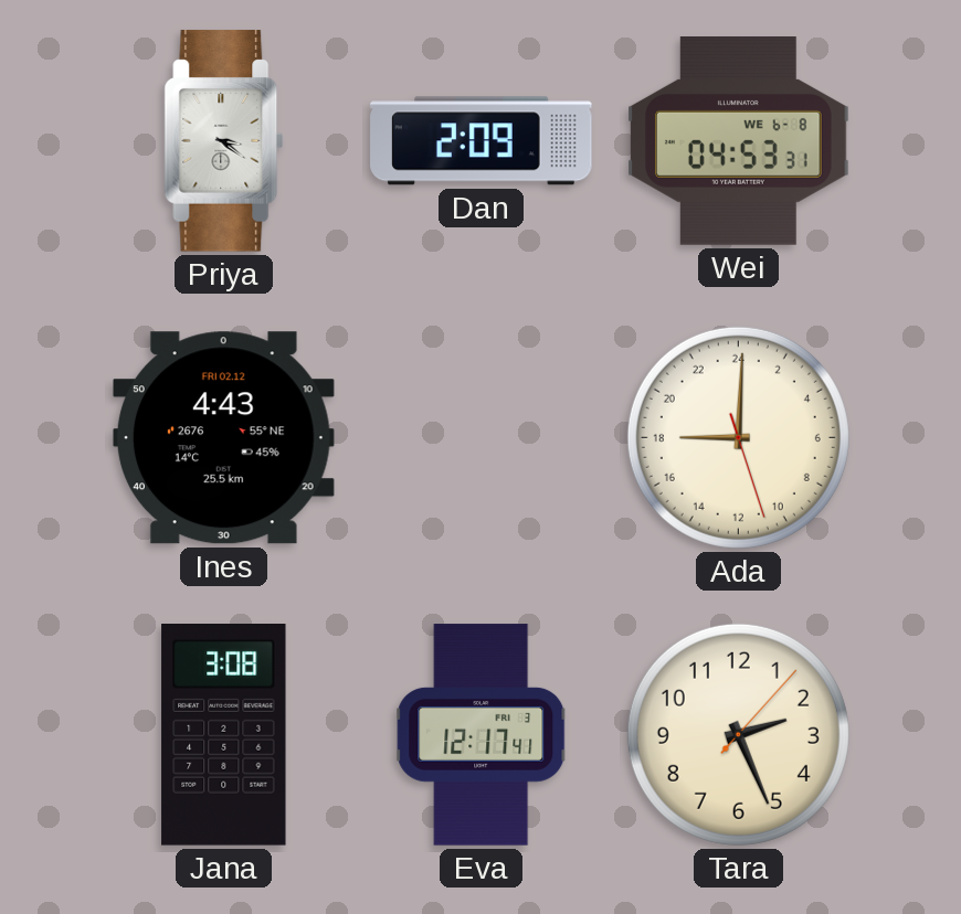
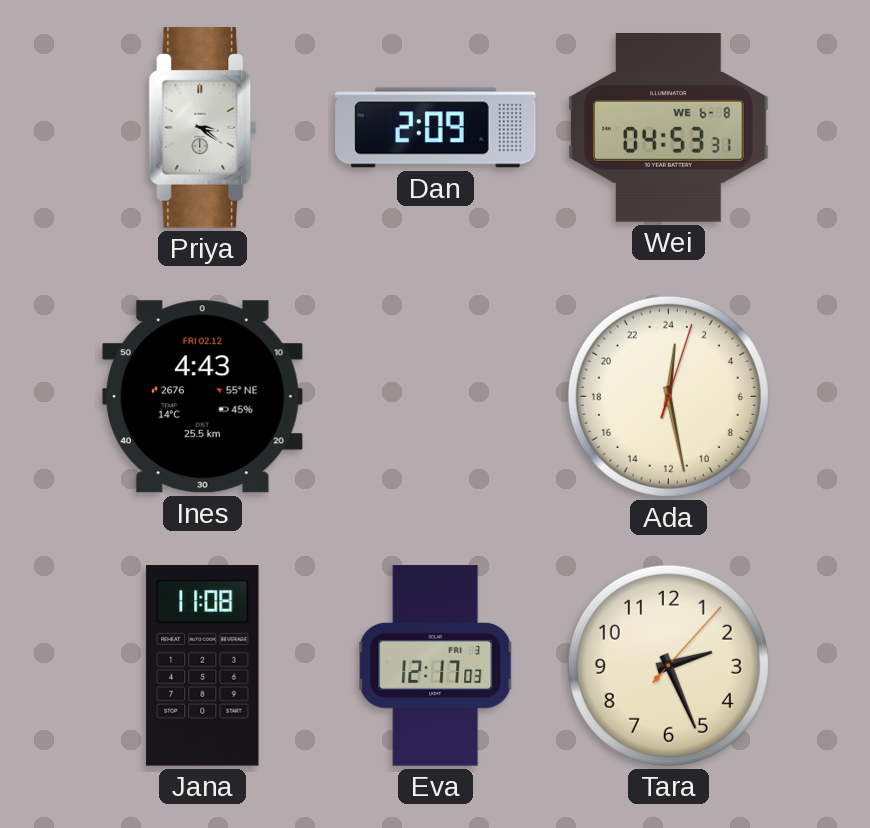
Ada: 18:00 -> 0:28 (668, 396)
Jana: 3:08 -> 11:08 (203, 666)
Eva: 12:17:41 -> 12:17:03 (436, 666)
